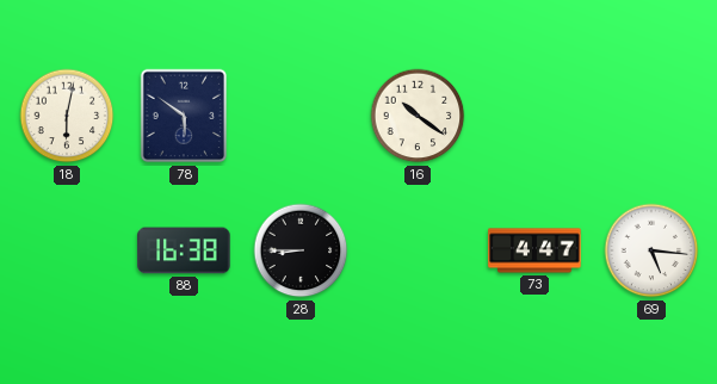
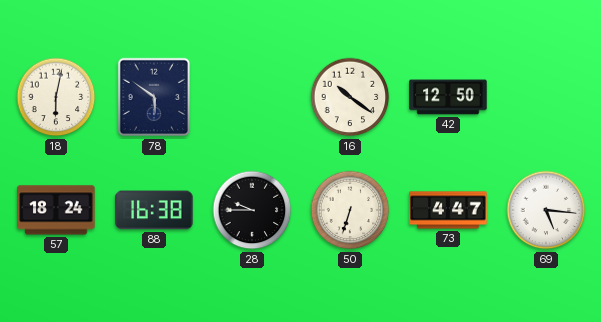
42: none -> 12:50 (448, 97)
57: none -> 18:24 (56, 210)
28: 8:45 -> 9:45 (252, 210)
50: none -> 6:33 (350, 210)
